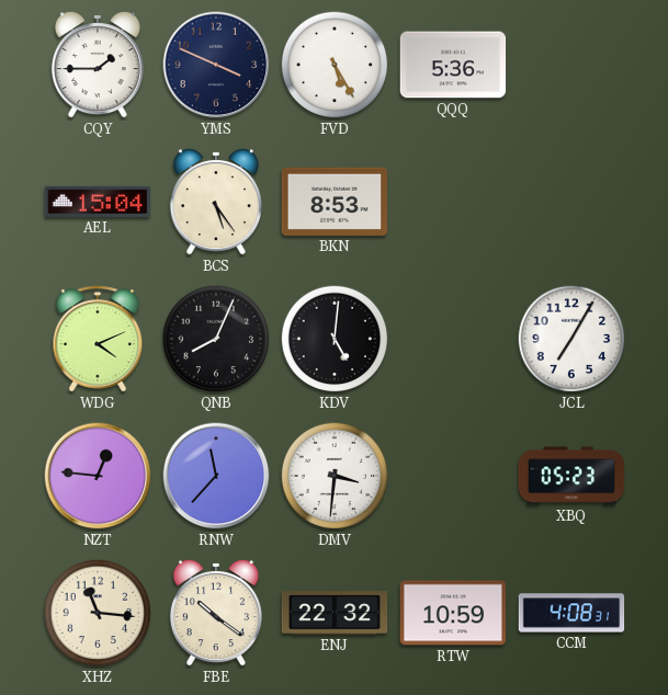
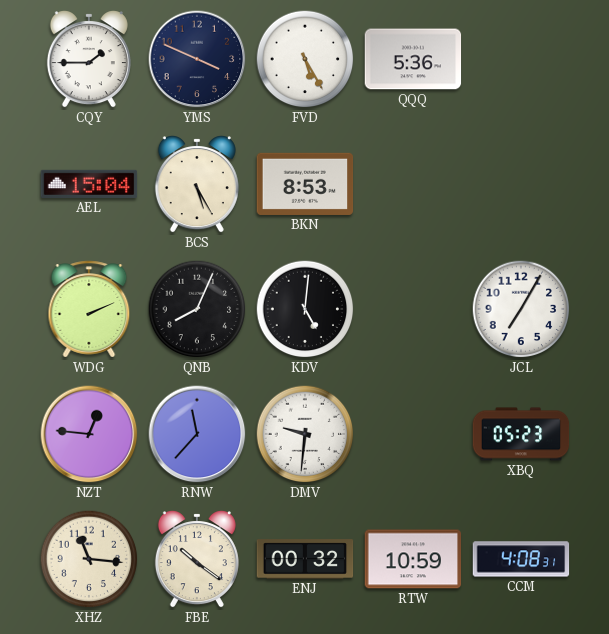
BCS: 5:24 -> 5:25 (197, 185)
WDG: 4:11 -> 2:11 (89, 309)
DMV: 3:31 -> 9:31 (305, 434)
ENJ: 22:32 -> 00:32 (305, 559)
